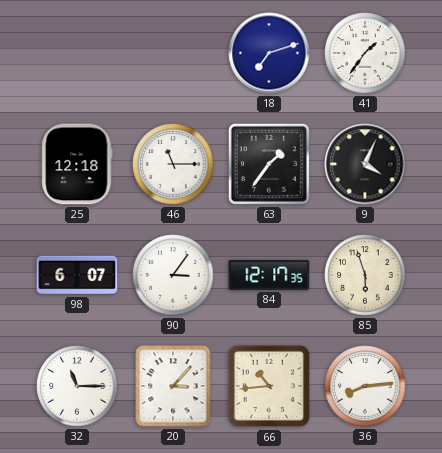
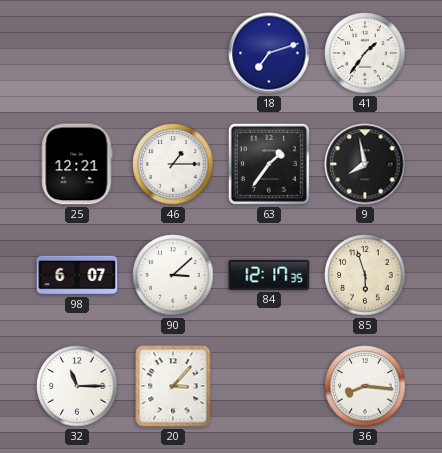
25: 12:18 -> 12:21 (77, 164)
46: 11:15 -> 1:15 (173, 164)
9: 4:04 -> 7:58 (365, 164)
90: 3:06 -> 3:08 (173, 275)
66: 10:44 -> none (269, 386)
36: 8:14 -> 8:16 (365, 386)
